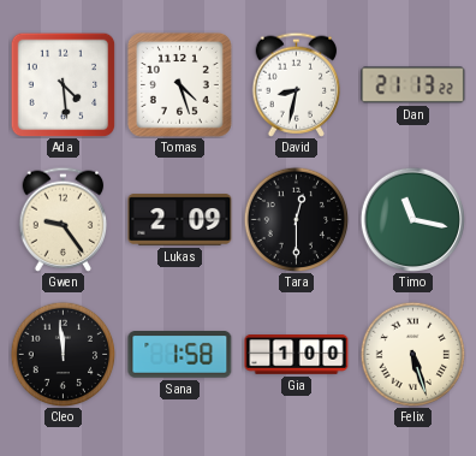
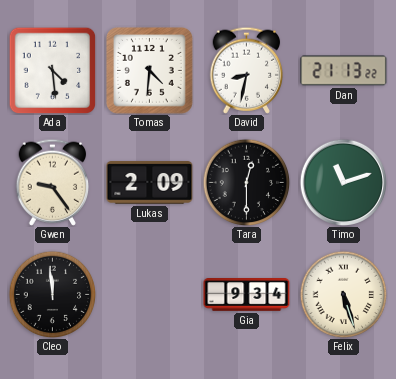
Tomas: 4:27 -> 4:31 (149, 70)
Timo: 11:17 -> 11:12 (343, 182)
Sana: 1:58 -> none (180, 355)
Gia: 1:00 -> 9:34 (247, 295)
